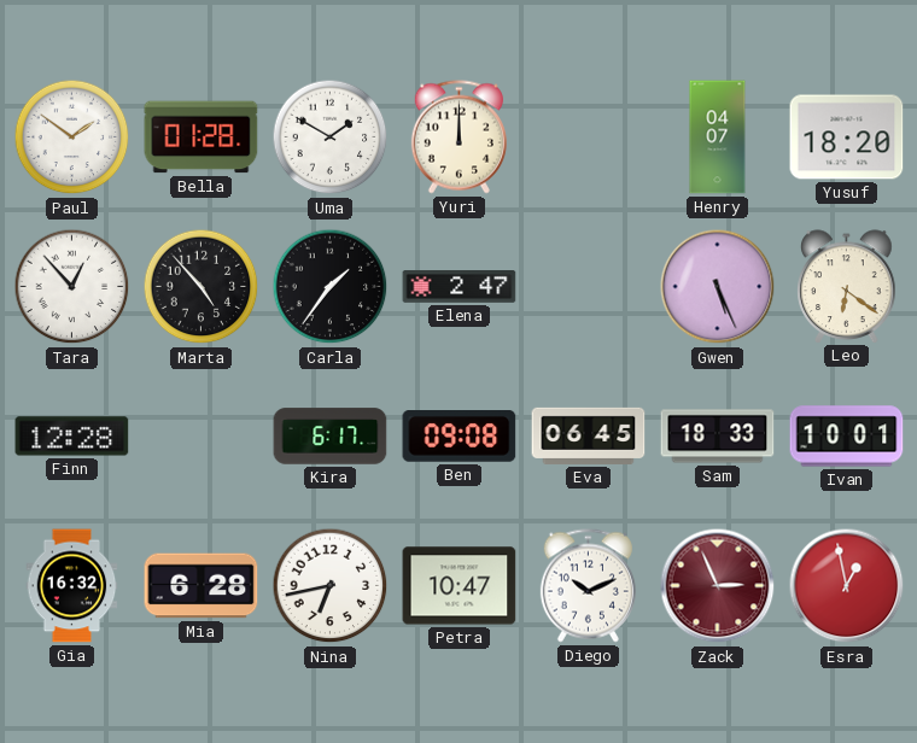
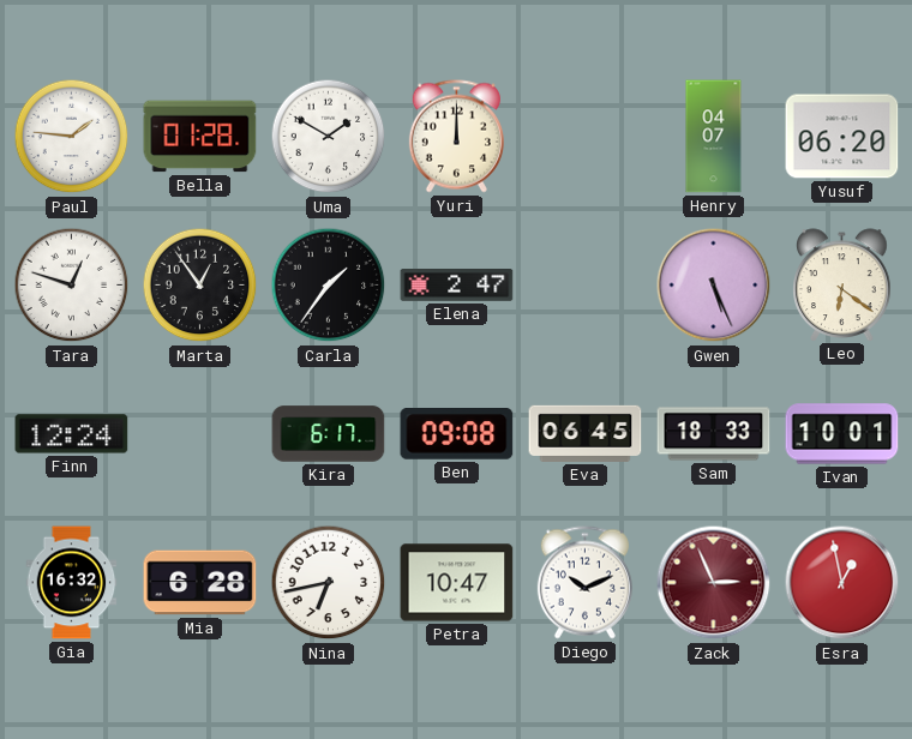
Paul: 1:51 -> 1:46 (72, 137)
Yusuf: 18:20 -> 06:20 (842, 137)
Tara: 12:53 -> 12:48 (72, 286)
Marta: 4:53 -> 12:54 (200, 286)
Finn: 12:28 -> 12:24 (72, 434)
